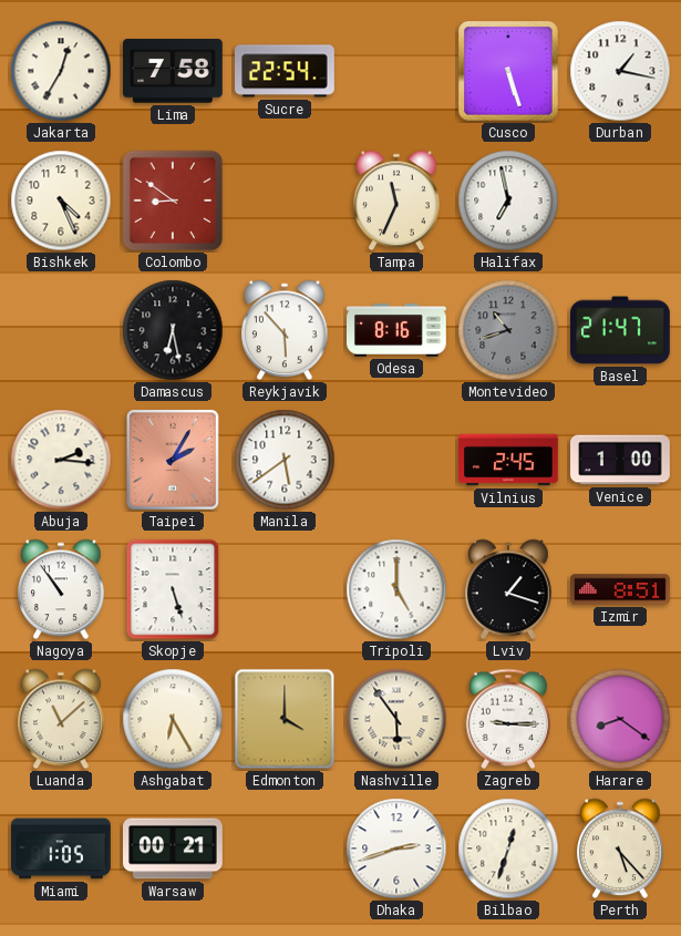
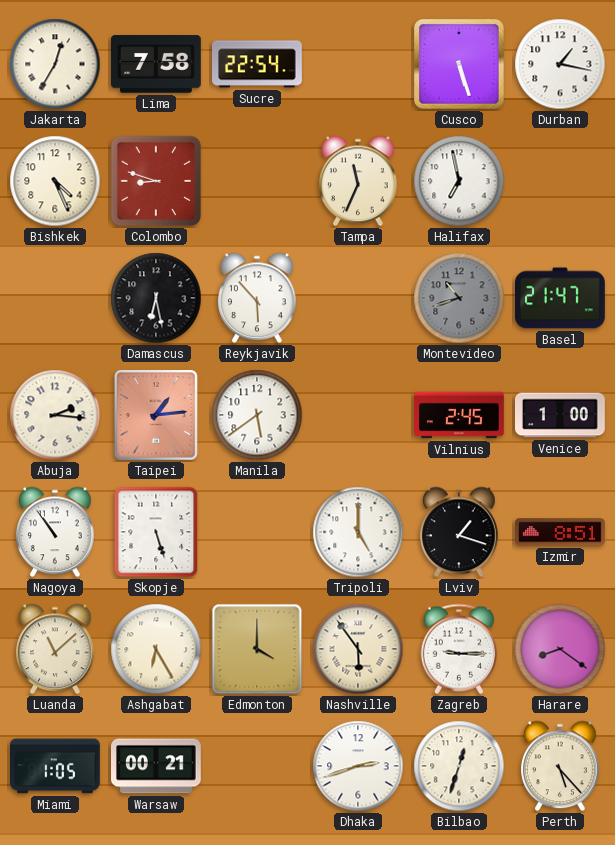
Colombo: 8:51 -> 8:48 (156, 181)
Odesa: 8:16 -> none (398, 331)
Taipei: 2:05 -> 1:14 (156, 415)
